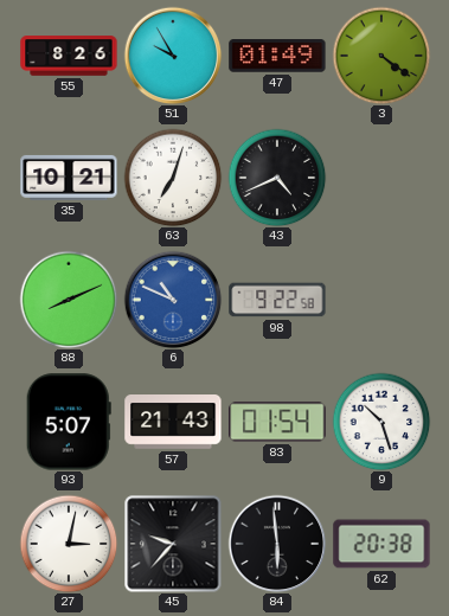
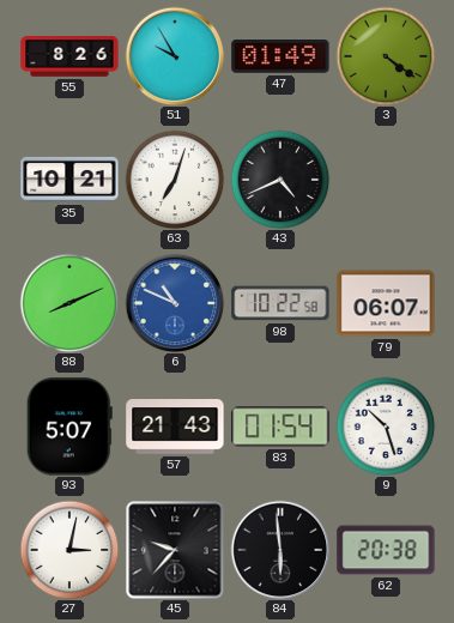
98: 9:22 -> 10:22 (280, 303)
79: none -> 06:07 (386, 303)
